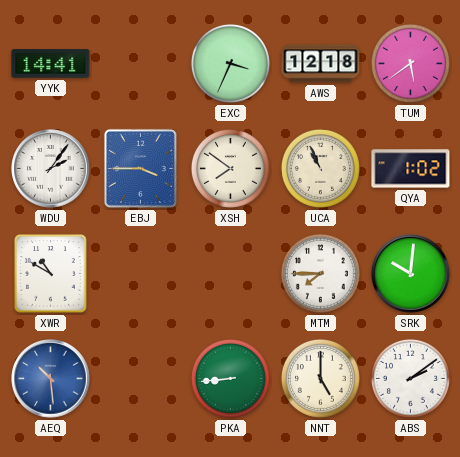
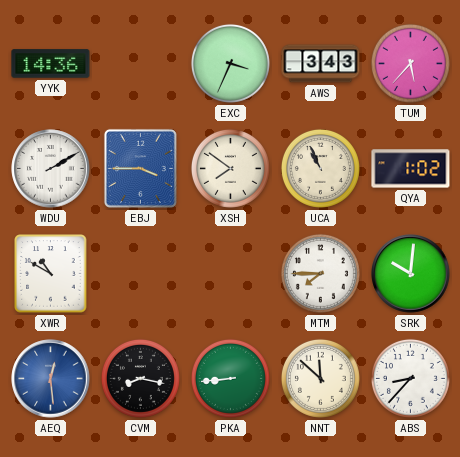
YYK: 14:41 -> 14:36 (51, 64)
AWS: 12:18 -> 3:43 (321, 64)
TUM: 5:39 -> 5:37 (410, 63)
WDU: 2:06 -> 2:10 (51, 169)
AEQ: 10:29 -> 12:29 (51, 379)
CVM: none -> 8:17 (140, 378)
NNT: 5:00 -> 11:52 (320, 378)
ABS: 2:09 -> 8:37 (410, 378)
